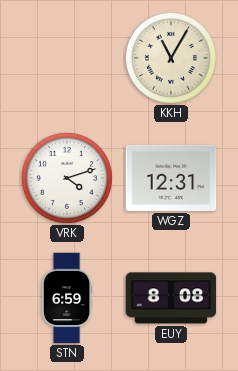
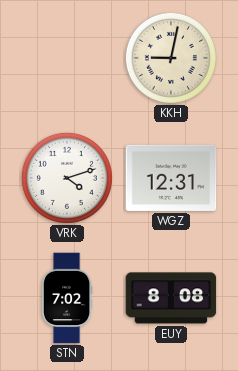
KKH: 11:05 -> 9:02 (171, 58)
STN: 6:59 -> 7:02 (67, 298)
